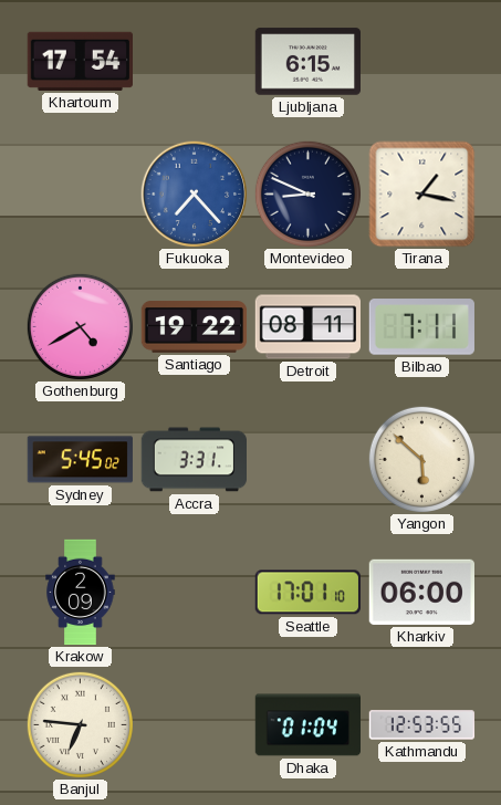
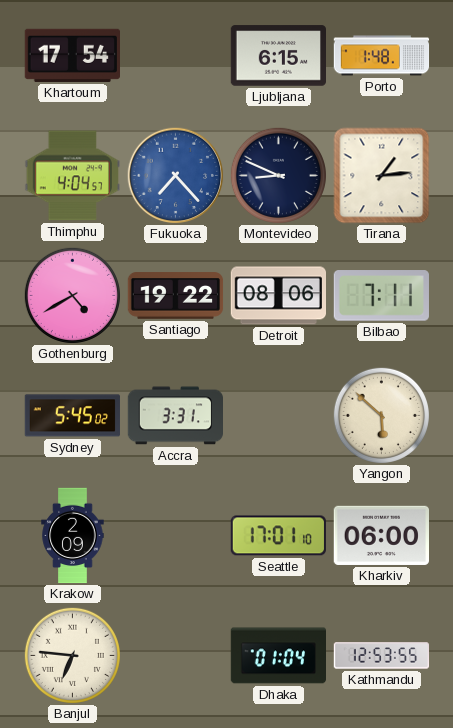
Porto: none -> 1:48 (382, 56)
Thimphu: none -> 4:04 (72, 176)
Tirana: 1:17 -> 1:14 (382, 176)
Detroit: 08:11 -> 08:06 (278, 296)
